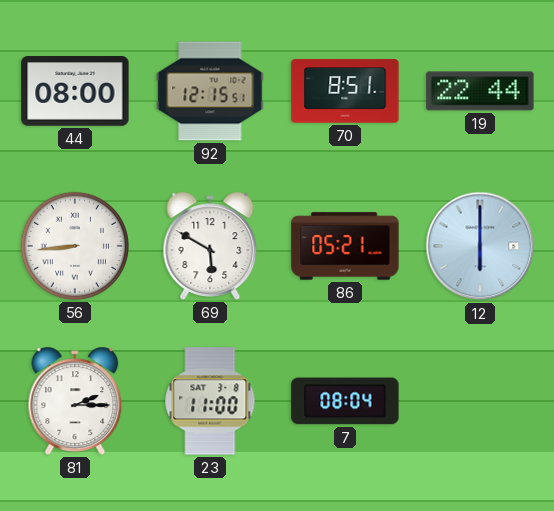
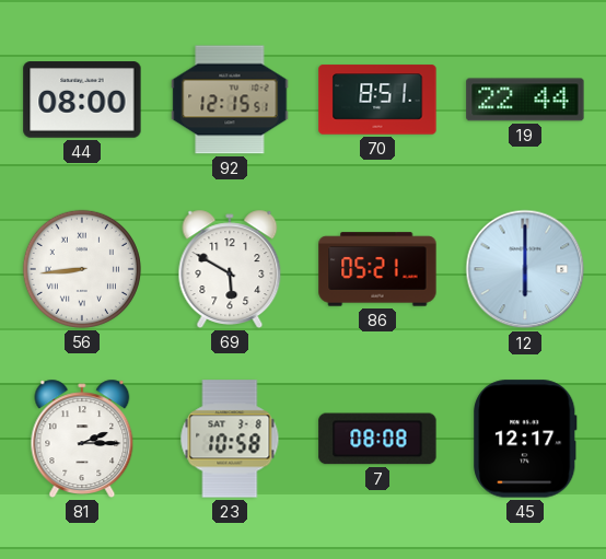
23: 11:00 -> 10:58 (230, 439)
7: 08:04 -> 08:08 (377, 439)
45: none -> 12:17 (525, 439)
